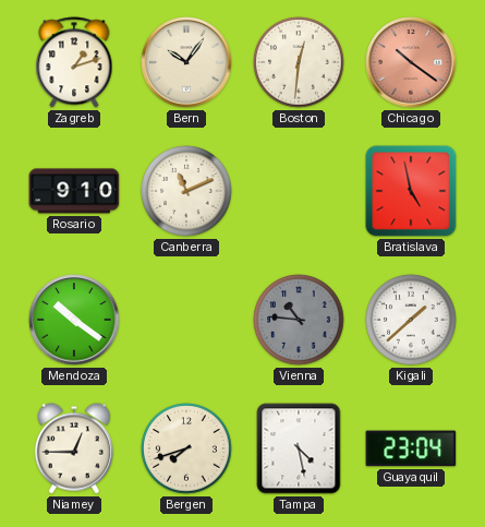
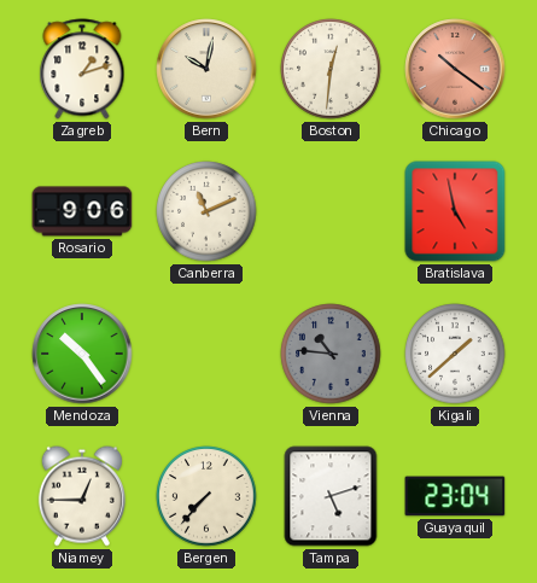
Bern: 10:06 -> 10:02 (206, 69)
Rosario: 9:10 -> 9:06 (82, 211)
Mendoza: 10:21 -> 10:24 (82, 354)
Bergen: 7:42 -> 7:37 (206, 496)
Tampa: 4:28 -> 5:12 (331, 496)
